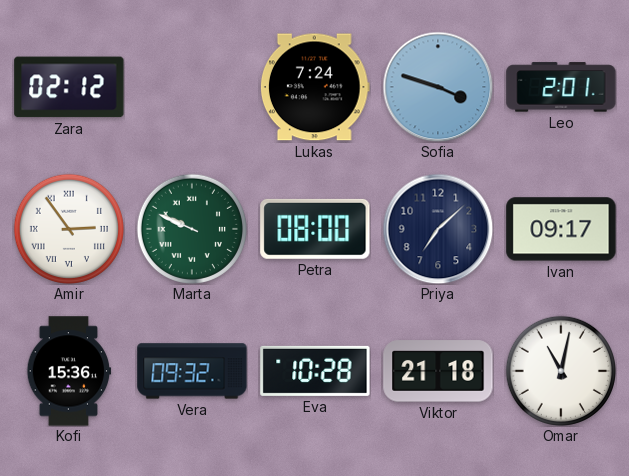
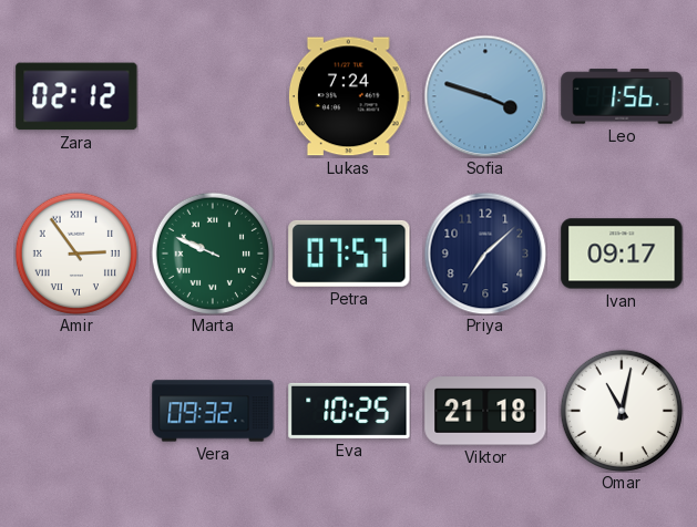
Leo: 2:01 -> 1:56 (622, 96)
Petra: 08:00 -> 07:57 (349, 254)
Kofi: 15:36 -> none (69, 371)
Eva: 10:28 -> 10:25 (349, 411)
